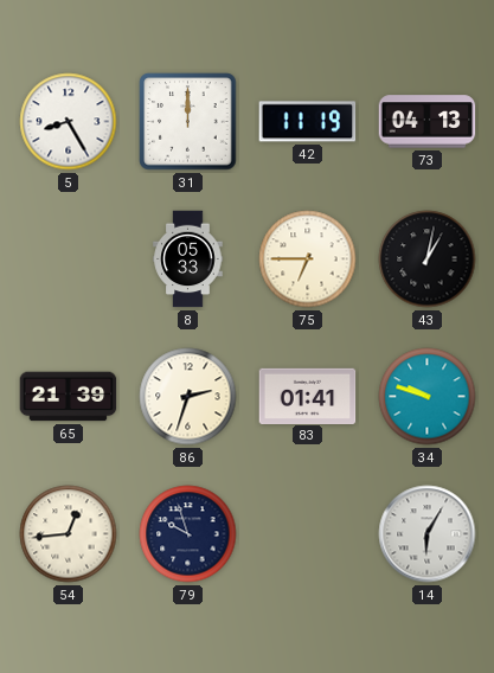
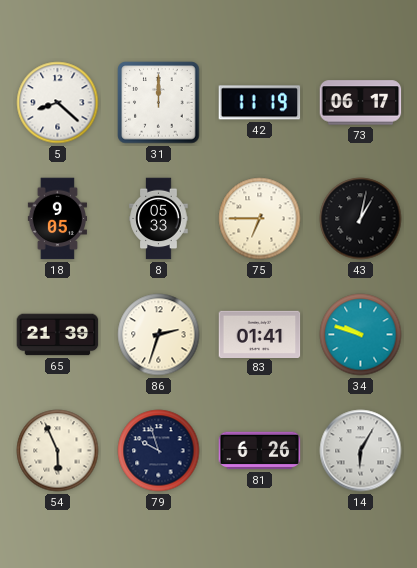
5: 8:25 -> 8:22 (58, 103)
73: 04:13 -> 06:17 (361, 103)
18: none -> 9:05 (57, 219)
54: 12:44 -> 5:56 (58, 451)
81: none -> 6:26 (260, 451)
